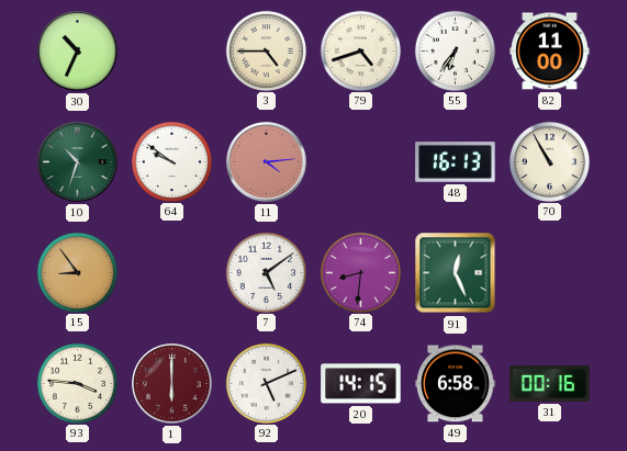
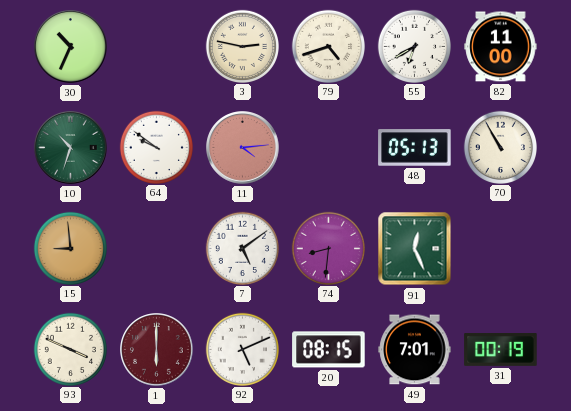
3: 4:45 -> 2:47 (242, 46)
55: 6:36 -> 6:40 (414, 46)
48: 16:13 -> 05:13 (415, 148)
15: 8:54 -> 8:59 (70, 248)
93: 3:46 -> 3:49 (70, 349)
20: 14:15 -> 08:15 (329, 350)
49: 6:58 -> 7:01 (415, 350)
31: 00:16 -> 00:19 (501, 350)
